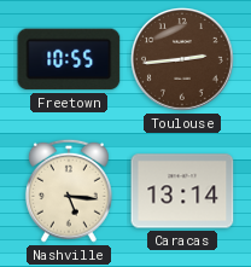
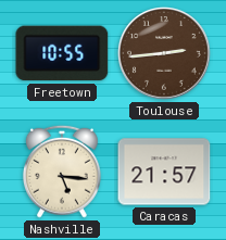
Caracas: 13:14 -> 21:57 (164, 172)
